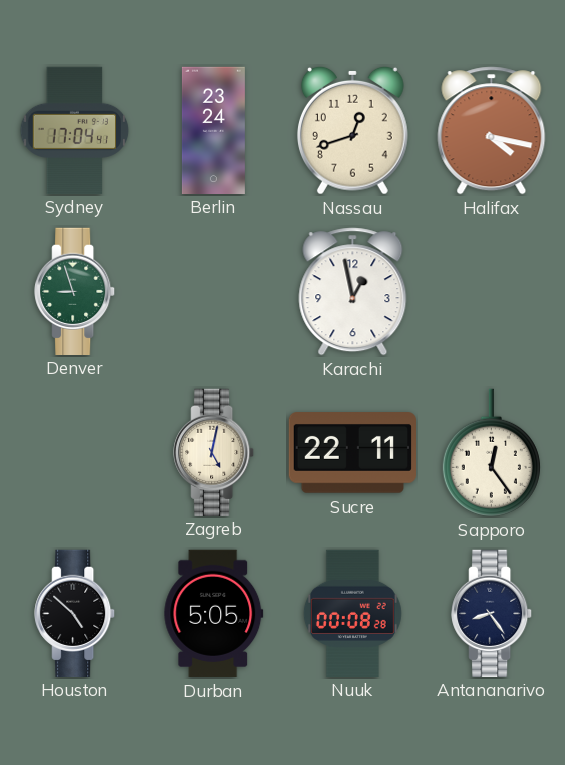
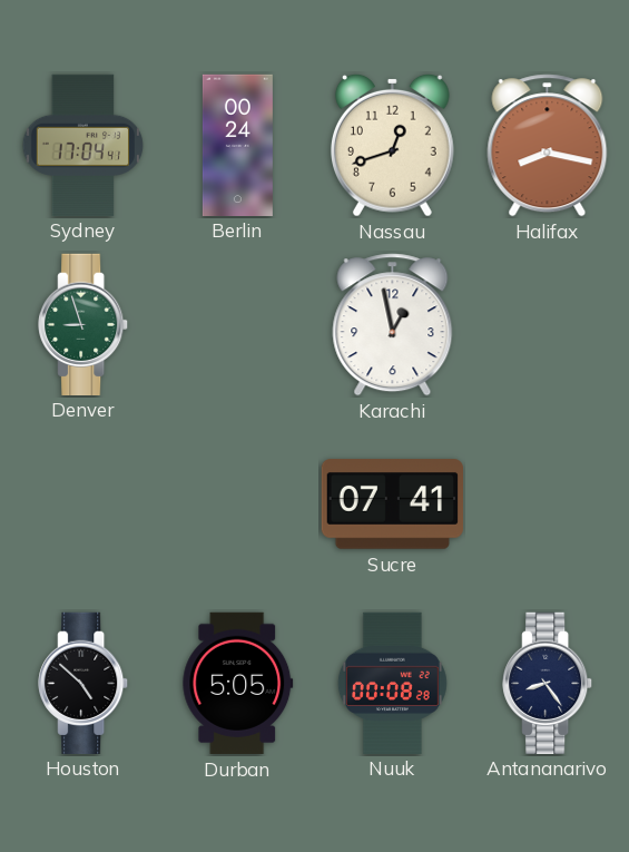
Berlin: 23:24 -> 00:24 (237, 145)
Halifax: 4:17 -> 8:17 (548, 146)
Zagreb: 5:02 -> none (214, 452)
Sucre: 22:11 -> 07:41 (392, 505)
Sapporo: 12:24 -> none (491, 453)
